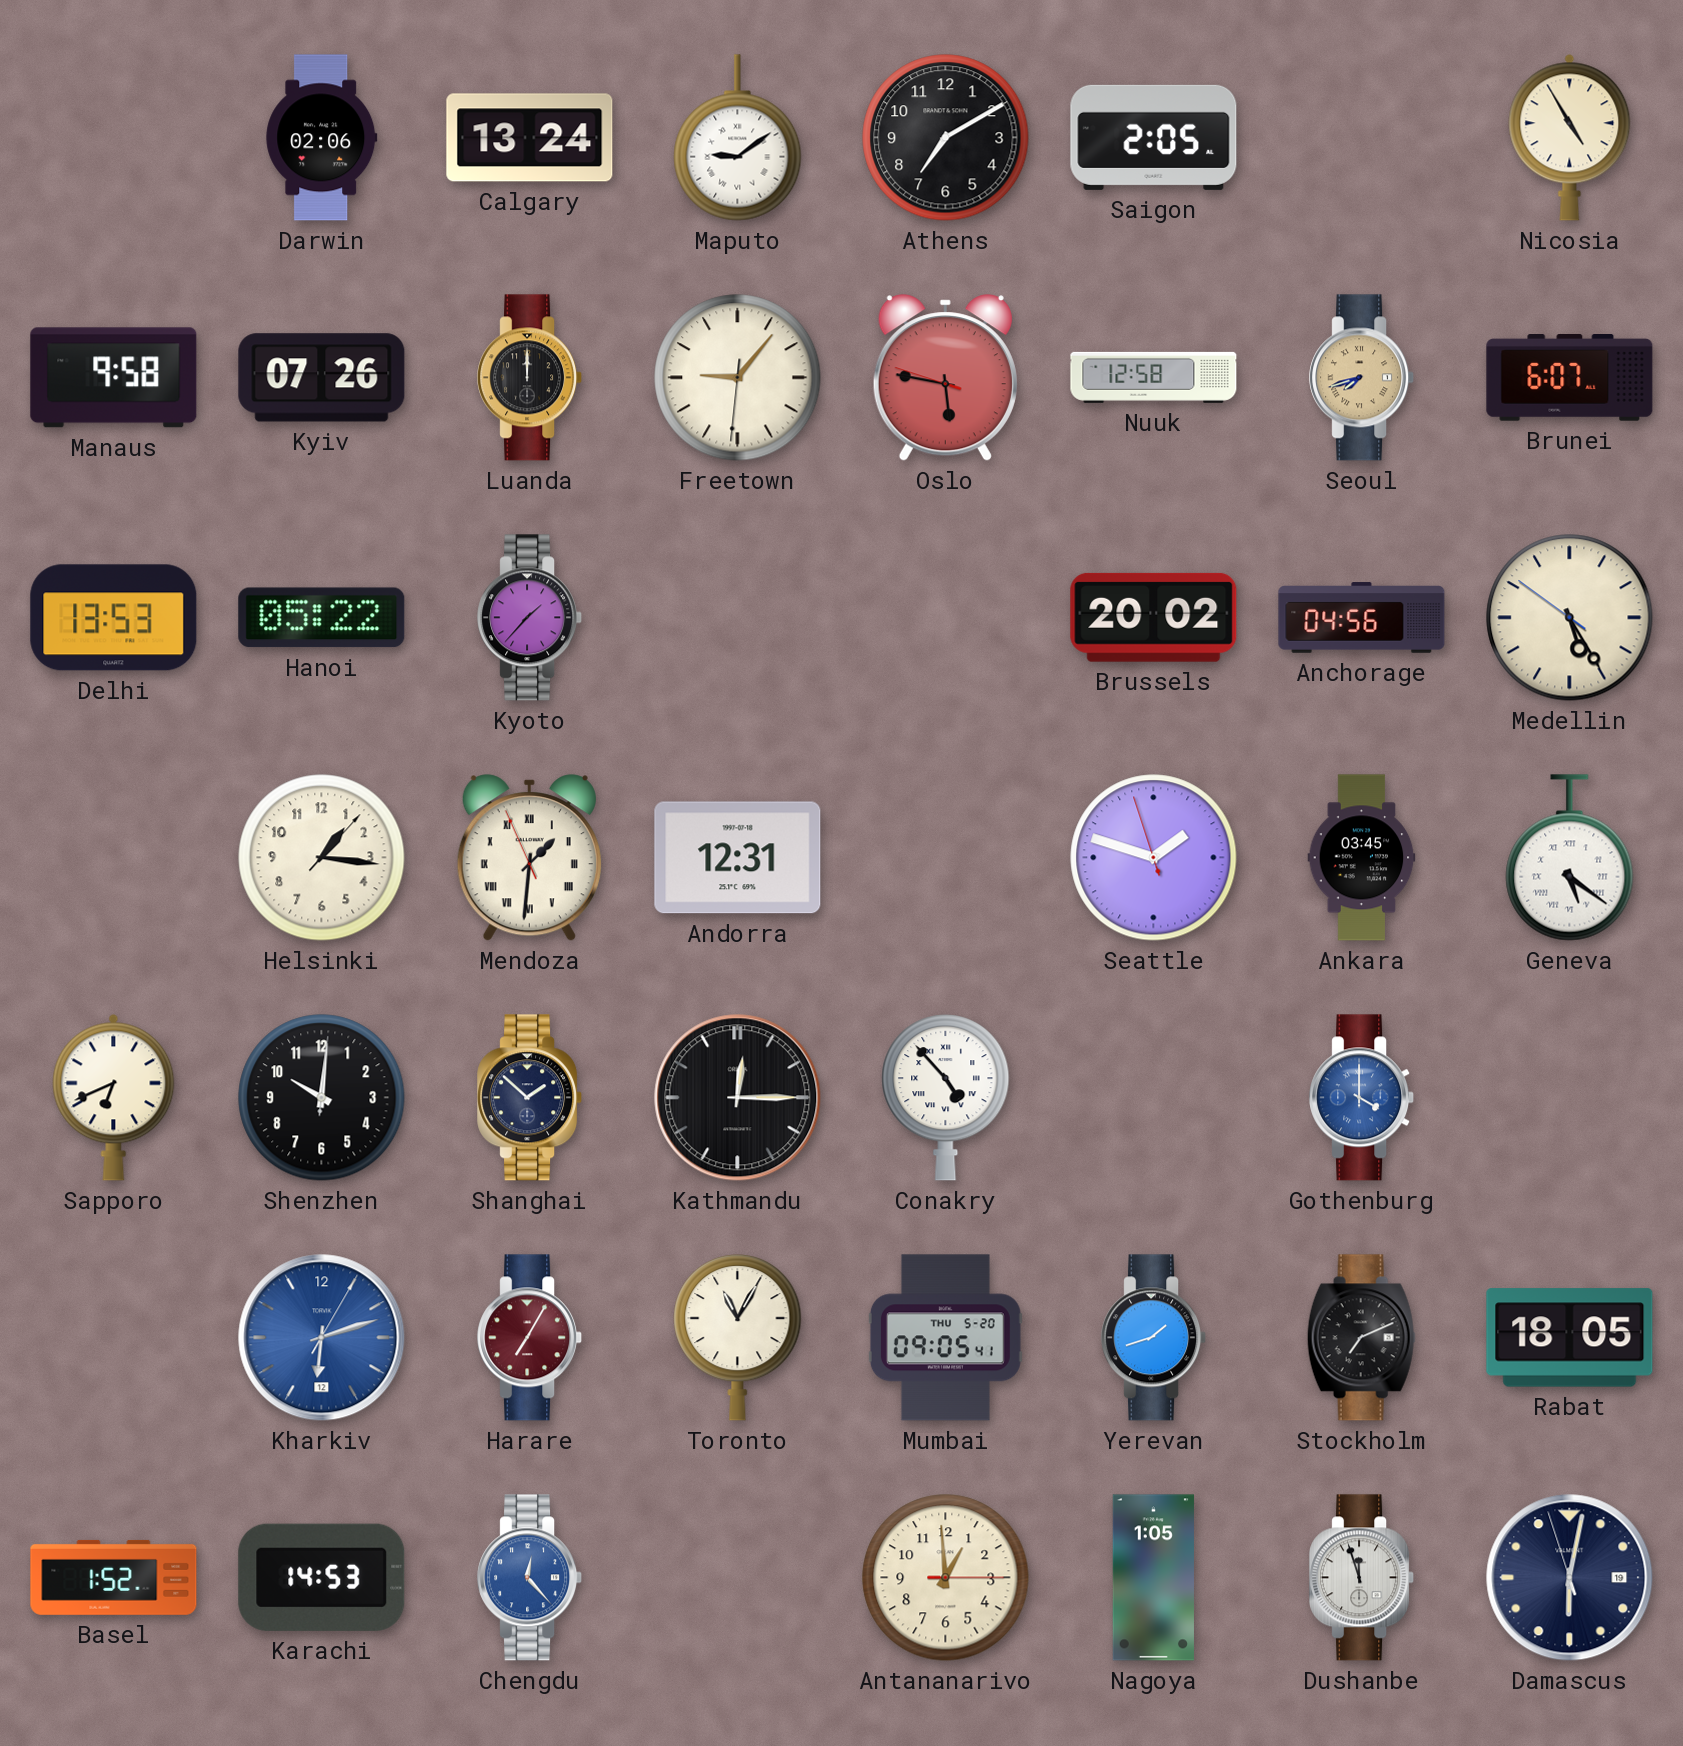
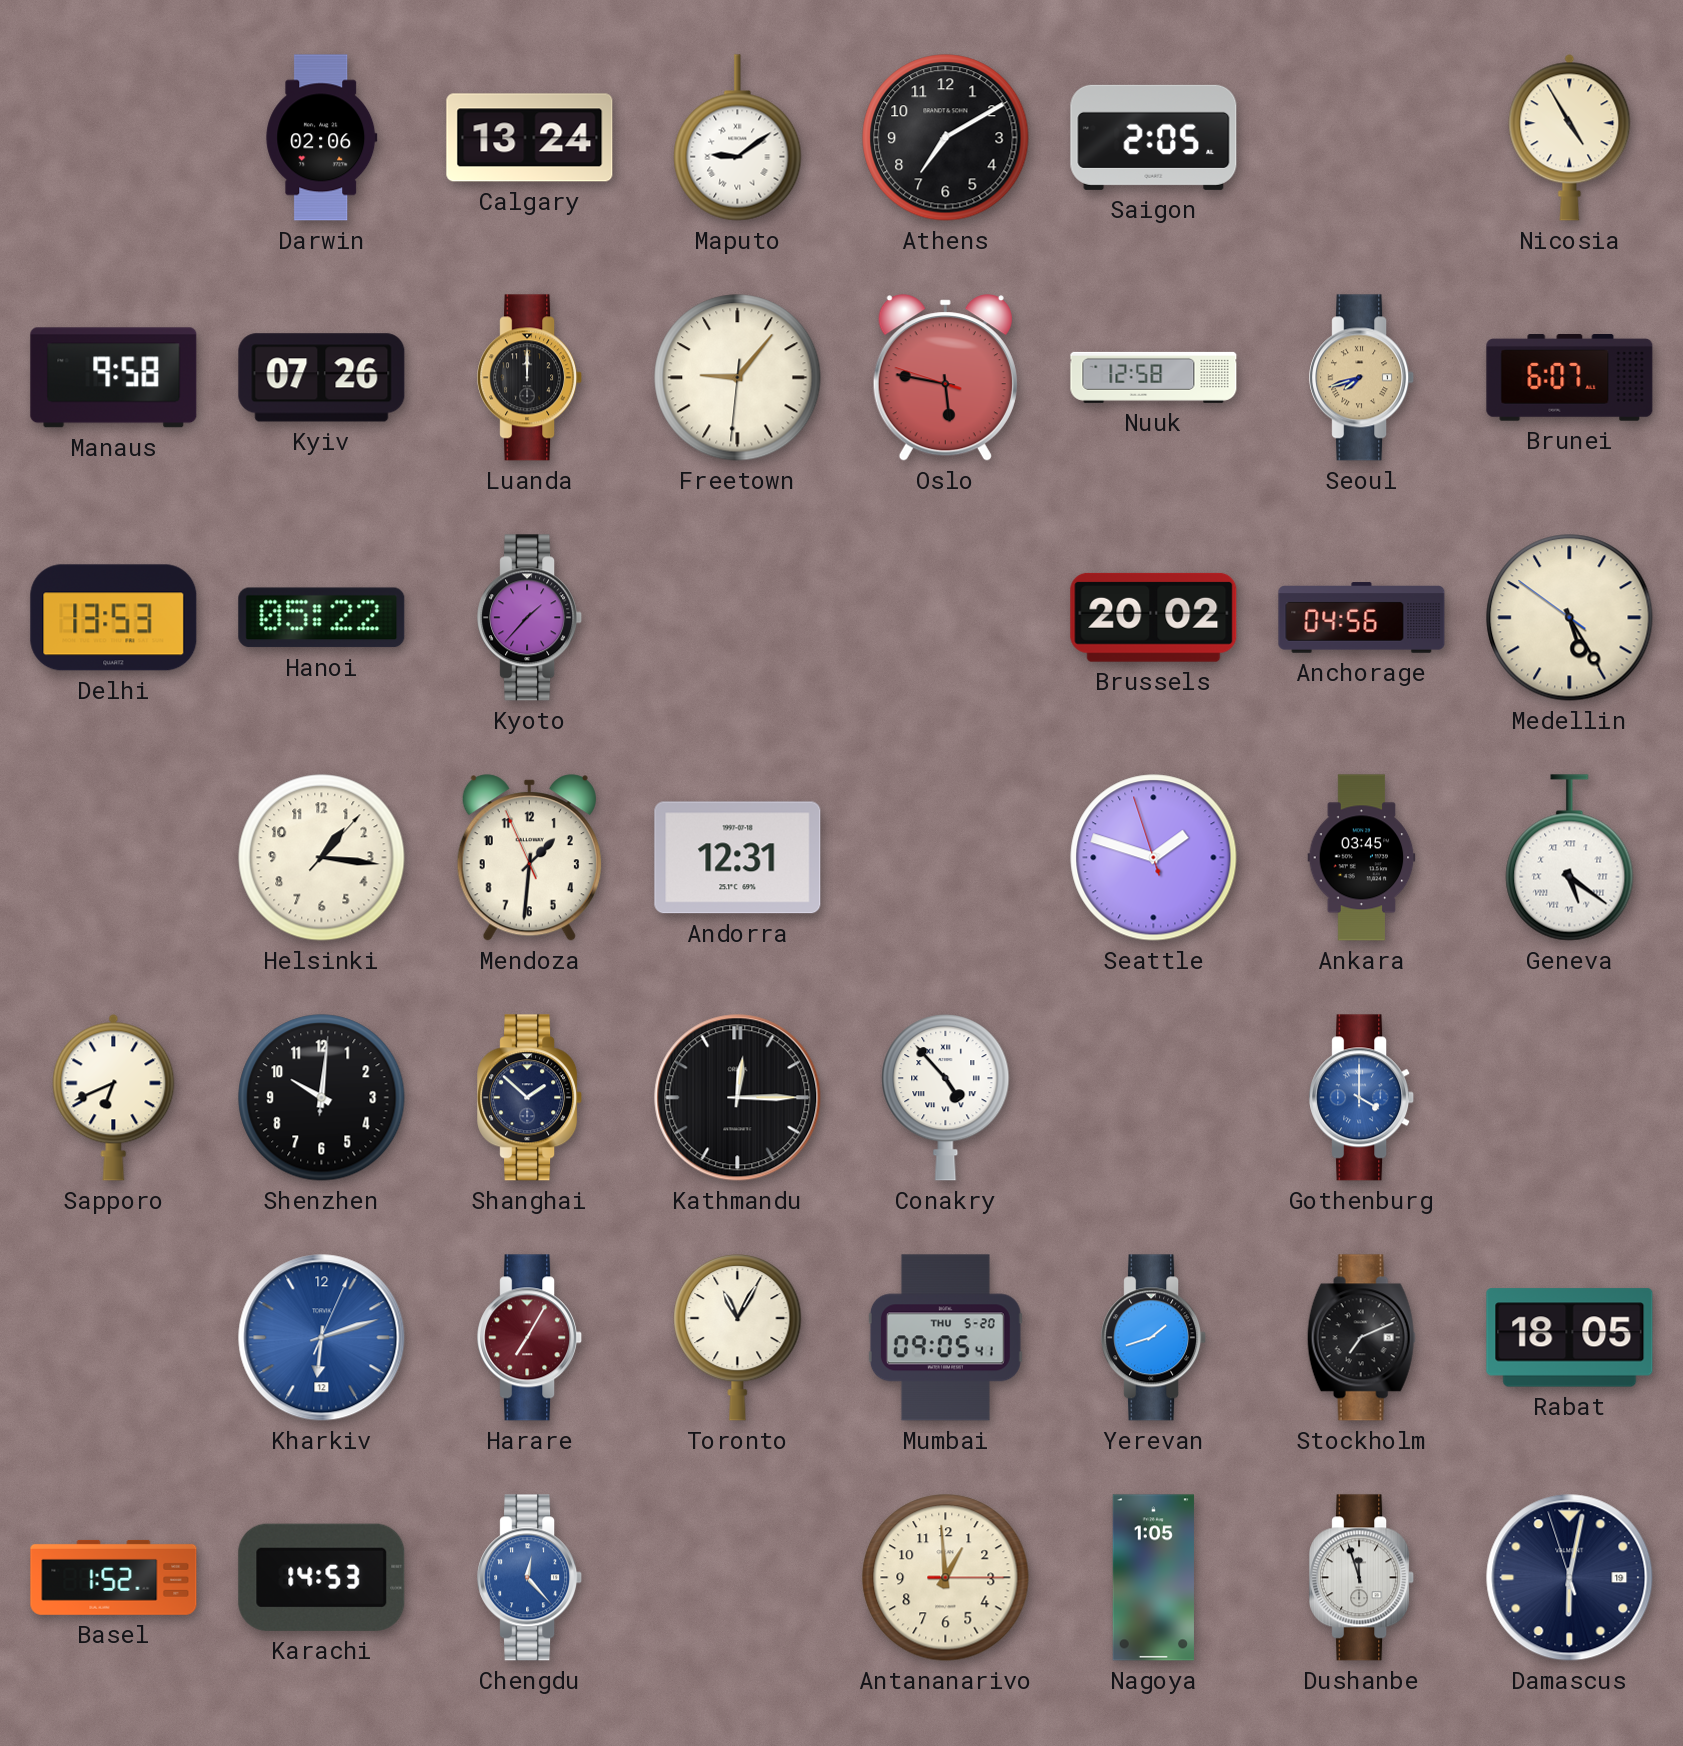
Mendoza numerals: Roman -> Arabic (529, 858)
Kharkiv: 6:12:05 -> 6:12:04 (322, 1338)
